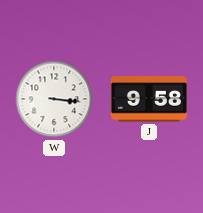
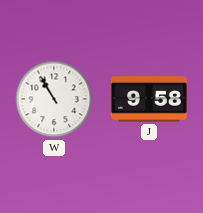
W: 3:16 -> 10:55 (54, 99)
